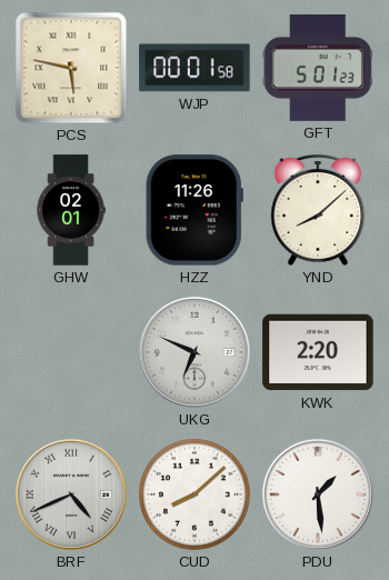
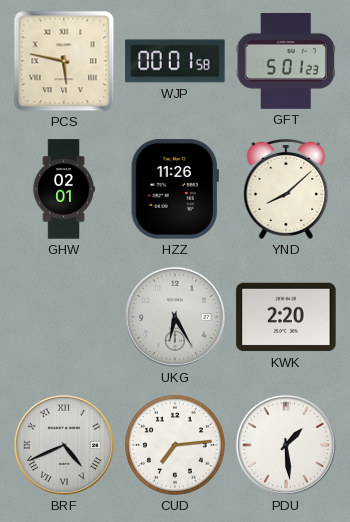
UKG: 6:49 -> 6:25 (175, 317)
CUD: 8:08 -> 7:14 (176, 446)
